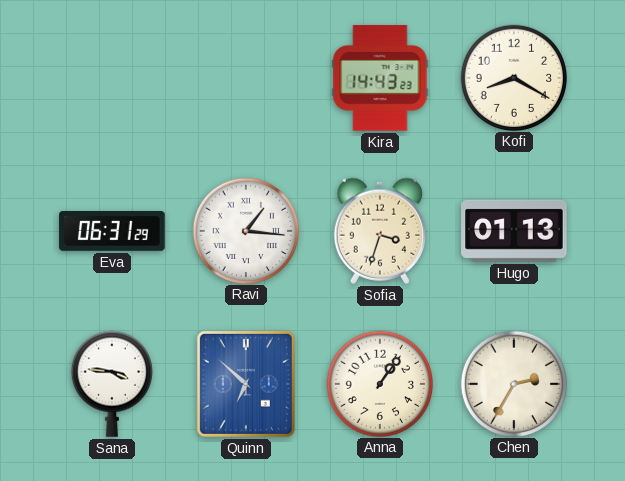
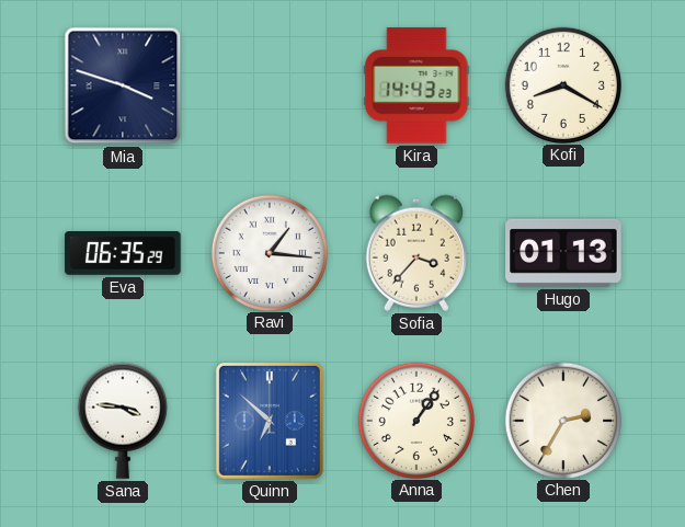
Mia: none -> 3:48 (123, 85)
Eva: 06:31 -> 06:35 (123, 254)
Sofia: 3:33 -> 3:37 (416, 253)
